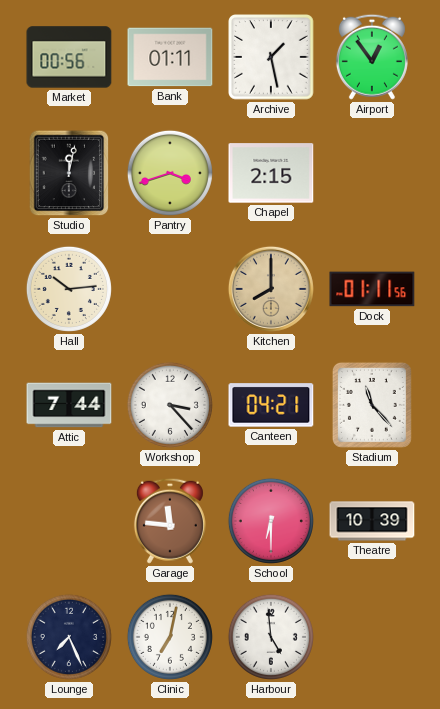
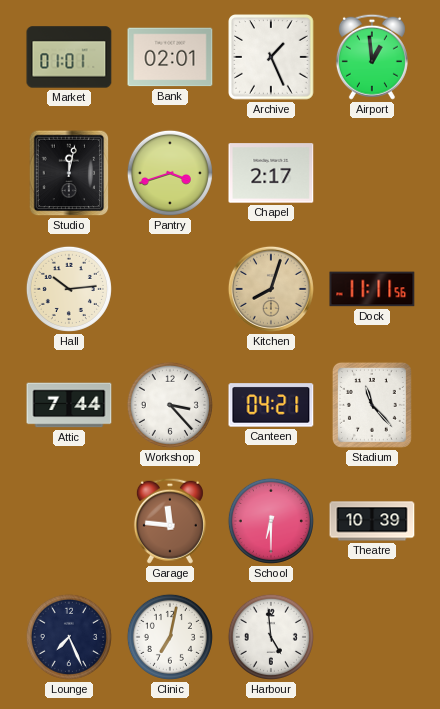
Market: 00:56 -> 01:01 (69, 57)
Bank: 01:11 -> 02:01 (170, 57)
Archive: 1:28 -> 1:26 (271, 57)
Airport: 12:54 -> 12:59 (372, 57)
Chapel: 2:15 -> 2:17 (271, 173)
Kitchen: 8:00 -> 8:03 (271, 289)
Dock: 01:11 -> 11:11 (372, 289)
